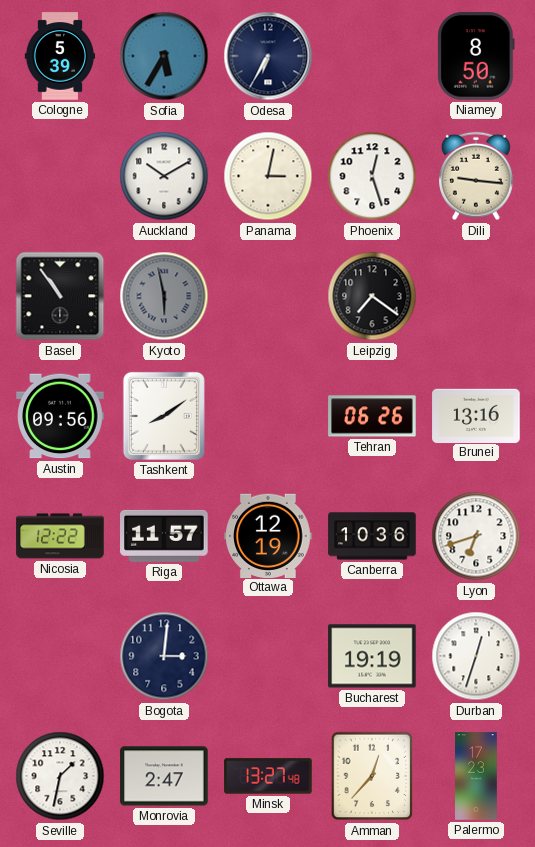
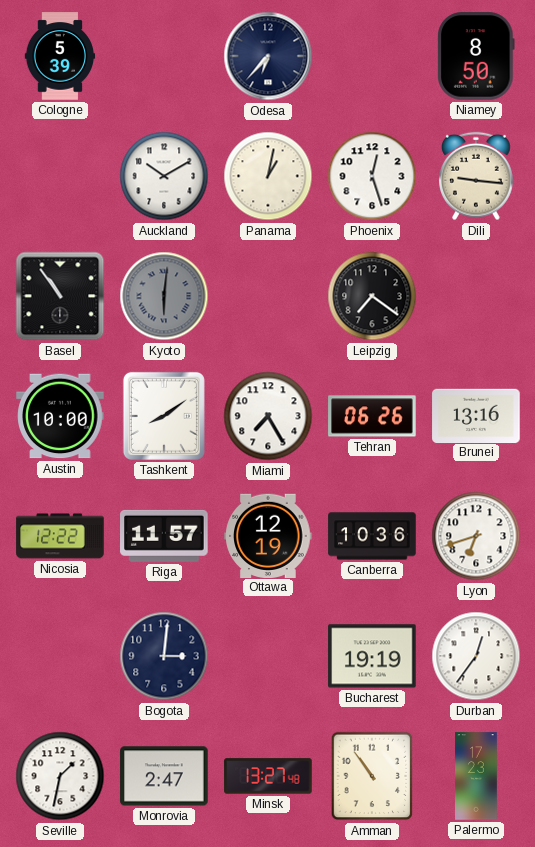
Sofia: 5:35 -> none (164, 56)
Odesa: 6:35 -> 6:37 (268, 56)
Panama: 3:02 -> 1:02 (268, 176)
Kyoto: 5:58 -> 6:01 (164, 296)
Austin: 09:56 -> 10:00 (60, 416)
Miami: none -> 7:25 (268, 416)
Durban: 12:33 -> 12:36 (476, 656)
Amman: 12:37 -> 10:54 (372, 776)
